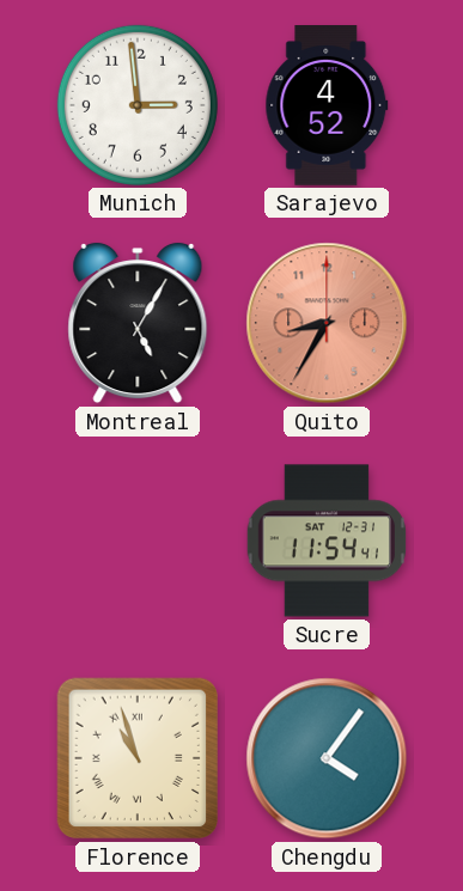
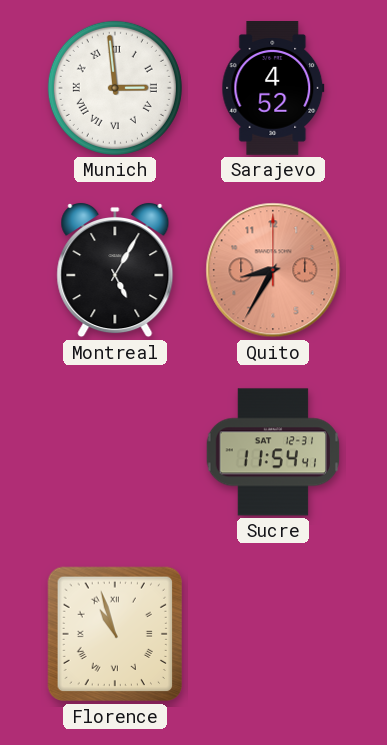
Munich numerals: Arabic -> Roman (115, 88)
Chengdu: 4:06 -> none (327, 758)
